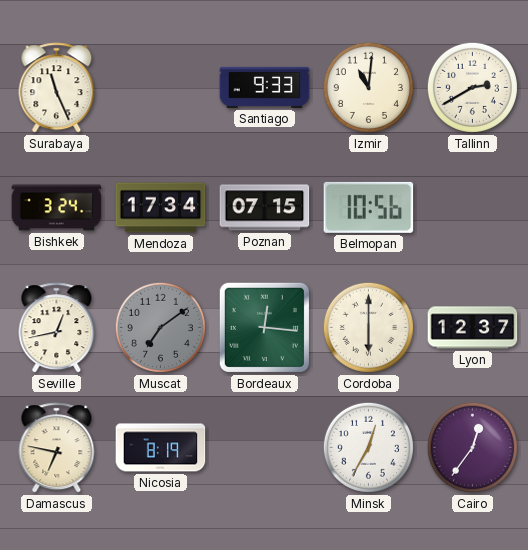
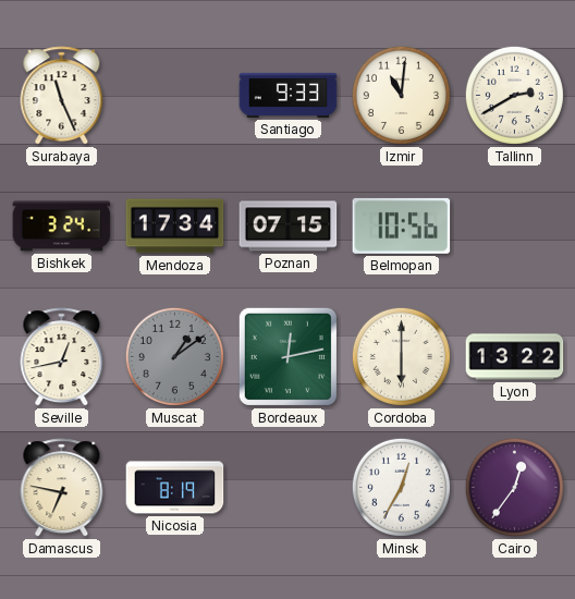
Muscat: 7:09 -> 1:09 (174, 356)
Bordeaux: 12:16 -> 12:13 (287, 356)
Lyon: 12:37 -> 13:22 (515, 357)
